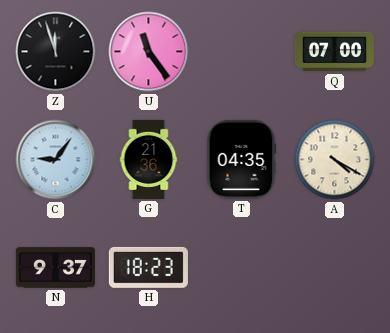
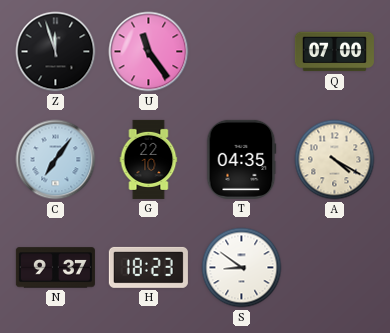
C: 9:06 -> 7:06 (56, 160)
G: 21:36 -> 22:10 (149, 159)
S: none -> 8:51 (242, 268)
